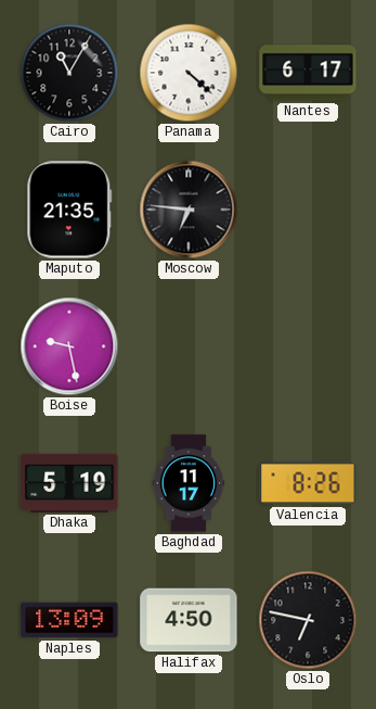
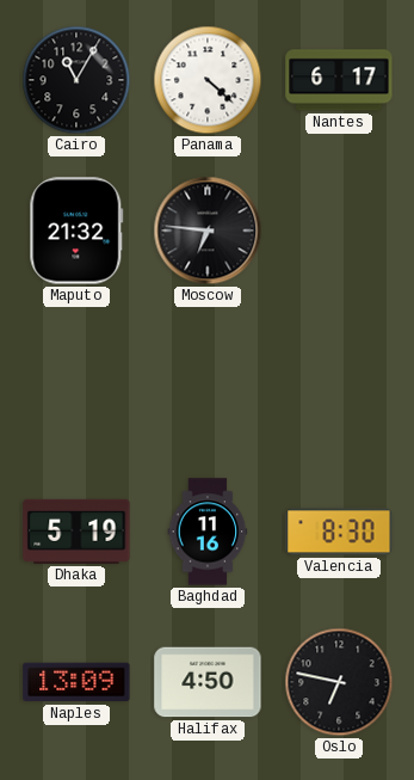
Maputo: 21:35 -> 21:32 (76, 231)
Boise: 9:28 -> none (69, 346)
Baghdad: 11:17 -> 11:16 (208, 532)
Valencia: 8:26 -> 8:30 (339, 532)
